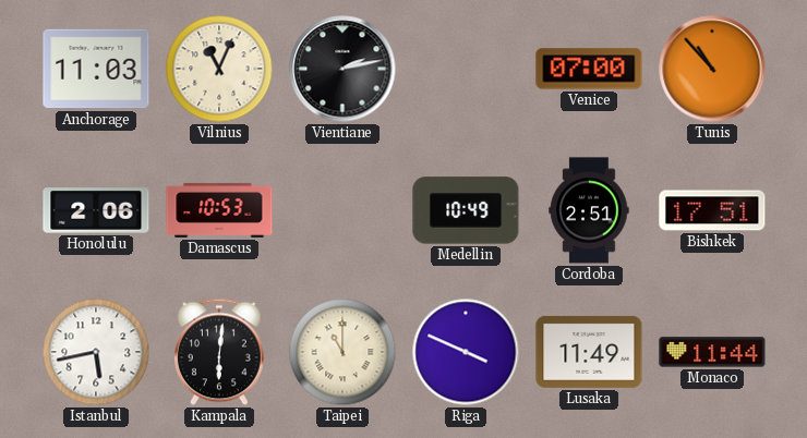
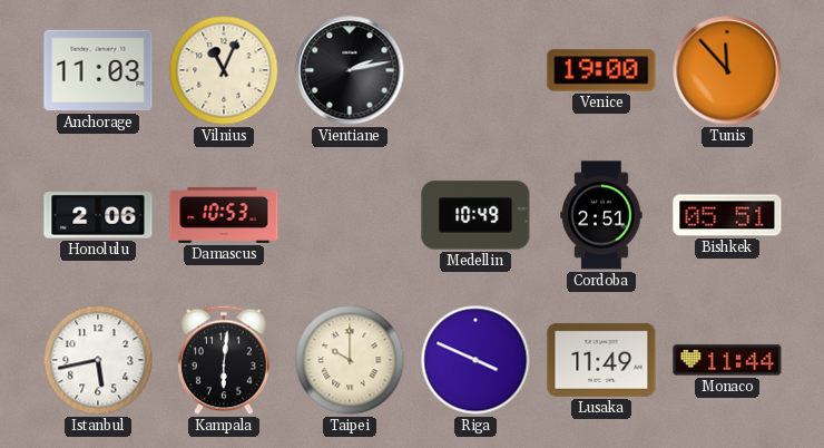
Venice: 07:00 -> 19:00 (601, 70)
Tunis: 10:53 -> 11:53 (727, 70)
Bishkek: 17:51 -> 05:51 (727, 215)
Taipei: 11:00 -> 10:00 (350, 360)
